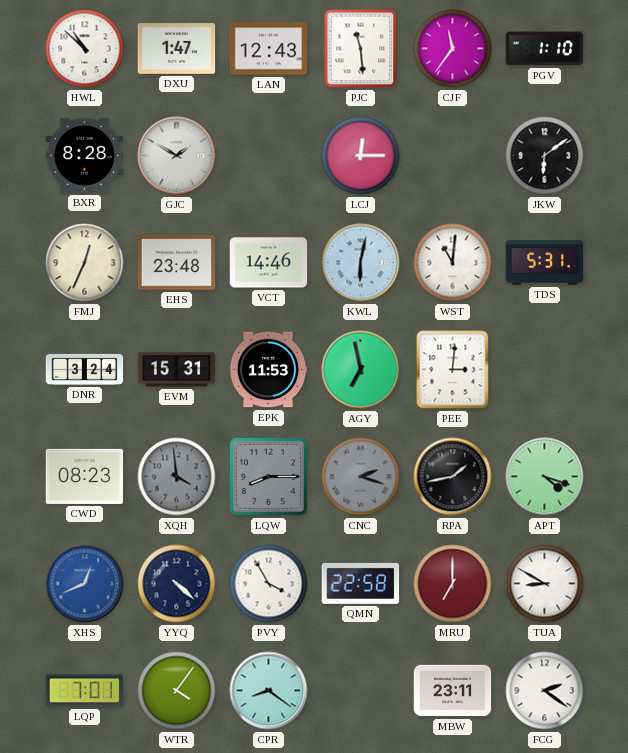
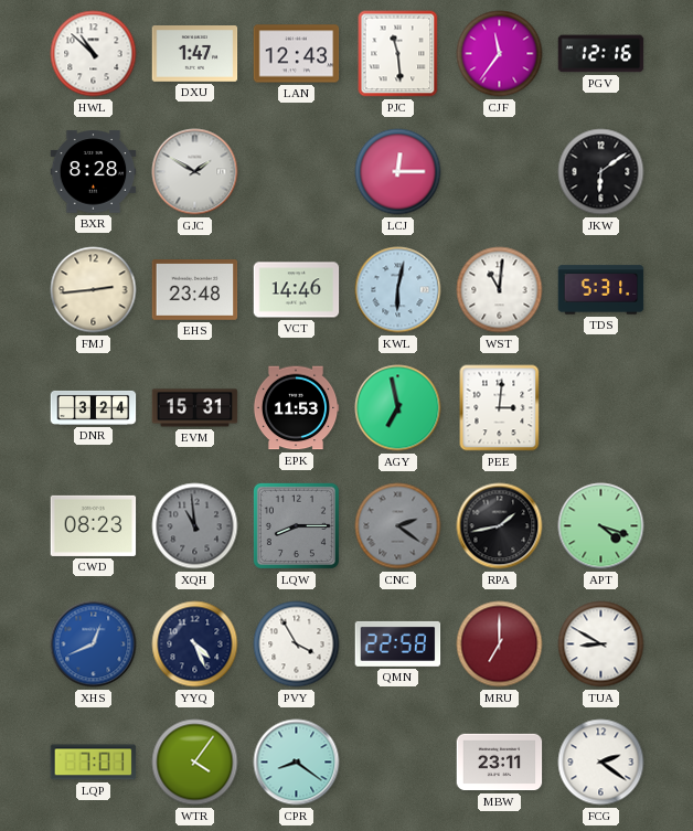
PGV: 1:10 -> 12:16 (601, 54)
FMJ: 12:34 -> 2:44 (94, 290)
XQH: 3:59 -> 10:59 (195, 526)
CNC: 2:18 -> 2:21 (398, 526)
YYQ: 4:22 -> 4:26 (195, 644)
